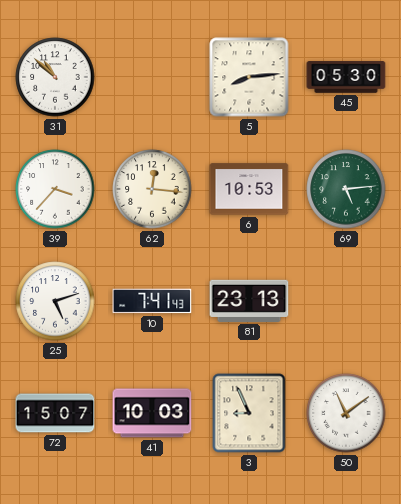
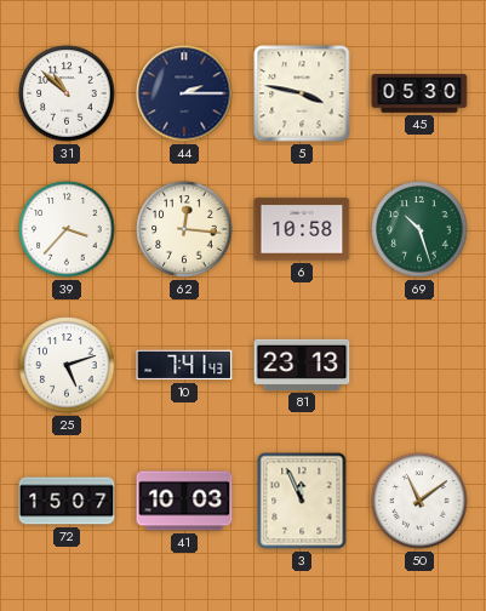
44: none -> 2:15 (184, 93)
5: 8:14 -> 3:47 (302, 93)
6: 10:53 -> 10:58 (302, 229)
69: 5:14 -> 10:27 (419, 229)
3: 8:56 -> 11:56 (302, 501)
